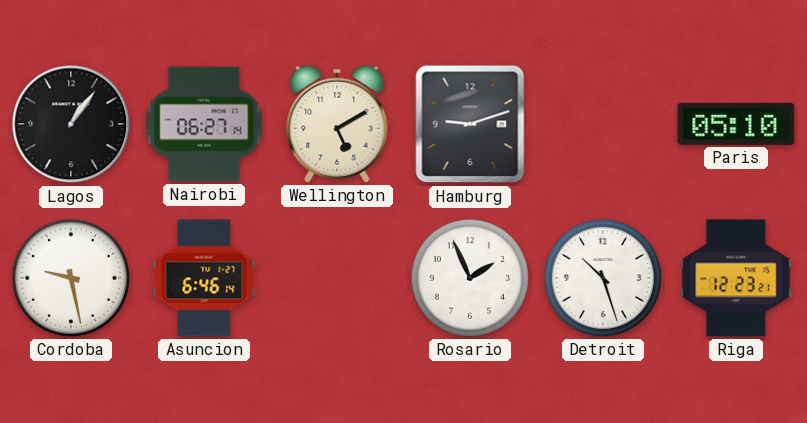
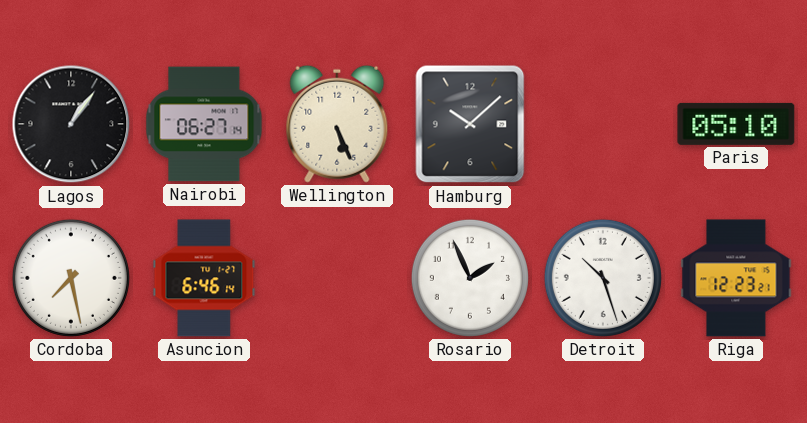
Wellington: 5:10 -> 5:26 (337, 124)
Hamburg: 9:12 -> 10:08 (470, 124)
Cordoba: 9:28 -> 7:28 (71, 278)
